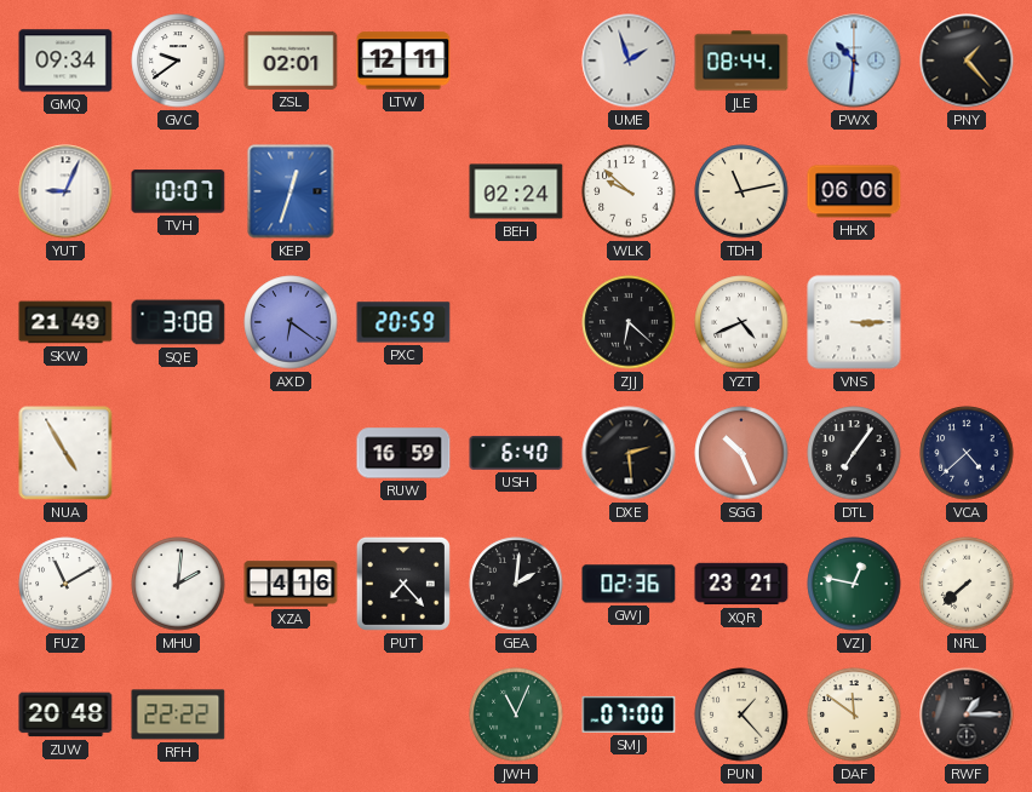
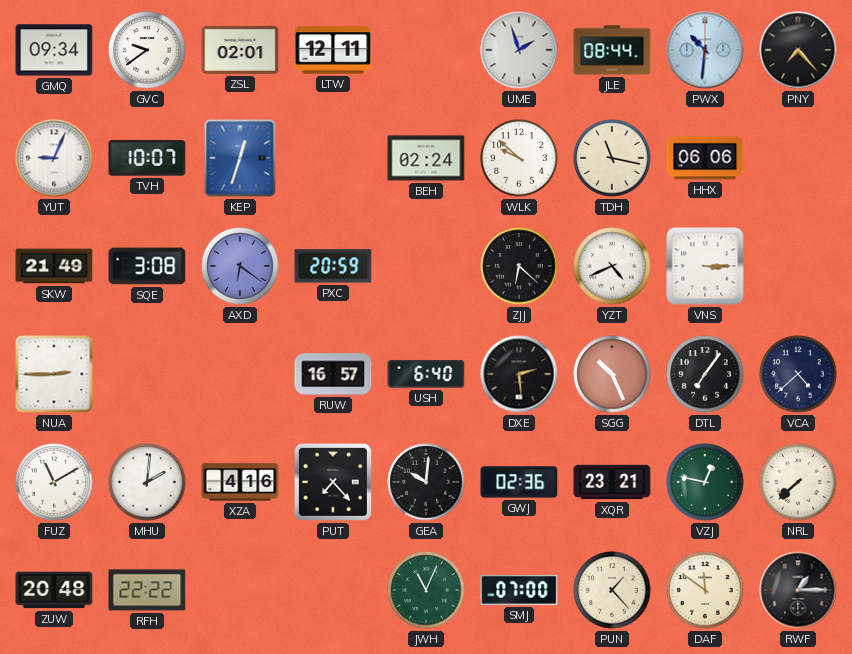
PNY: 1:23 -> 7:23 (798, 50)
TDH: 11:13 -> 11:17 (612, 158)
NUA: 4:55 -> 2:45 (54, 374)
RUW: 16:59 -> 16:57 (333, 374)
GEA: 2:01 -> 10:01 (426, 482)
